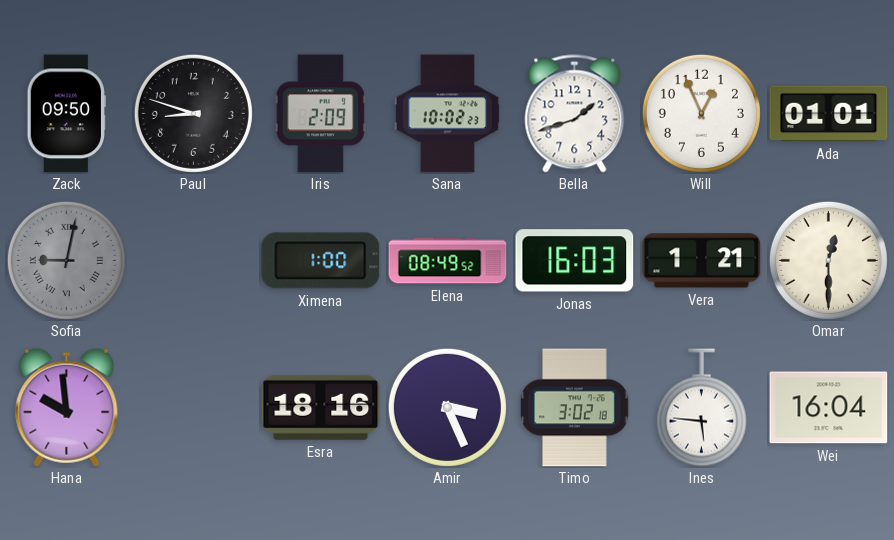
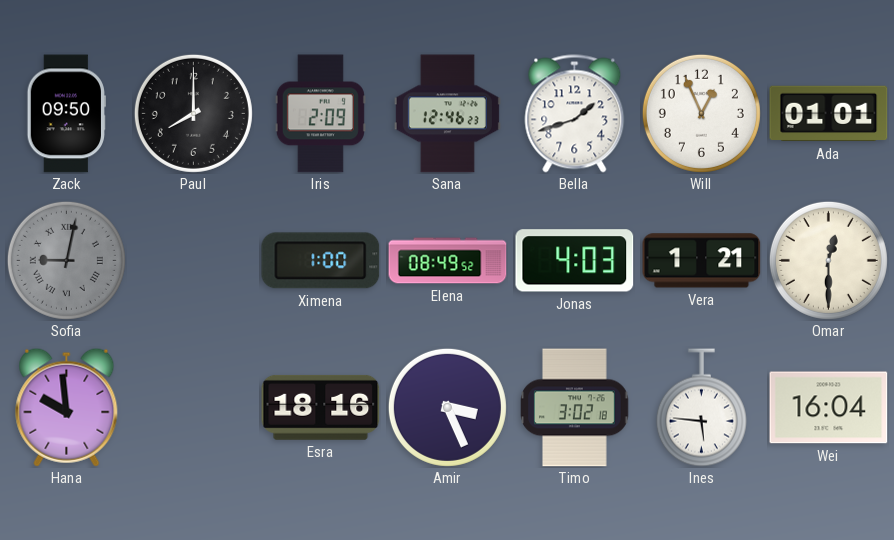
Paul: 8:48 -> 8:00 (193, 113)
Sana: 10:02 -> 12:46 (447, 114)
Jonas: 16:03 -> 4:03 (575, 261)
